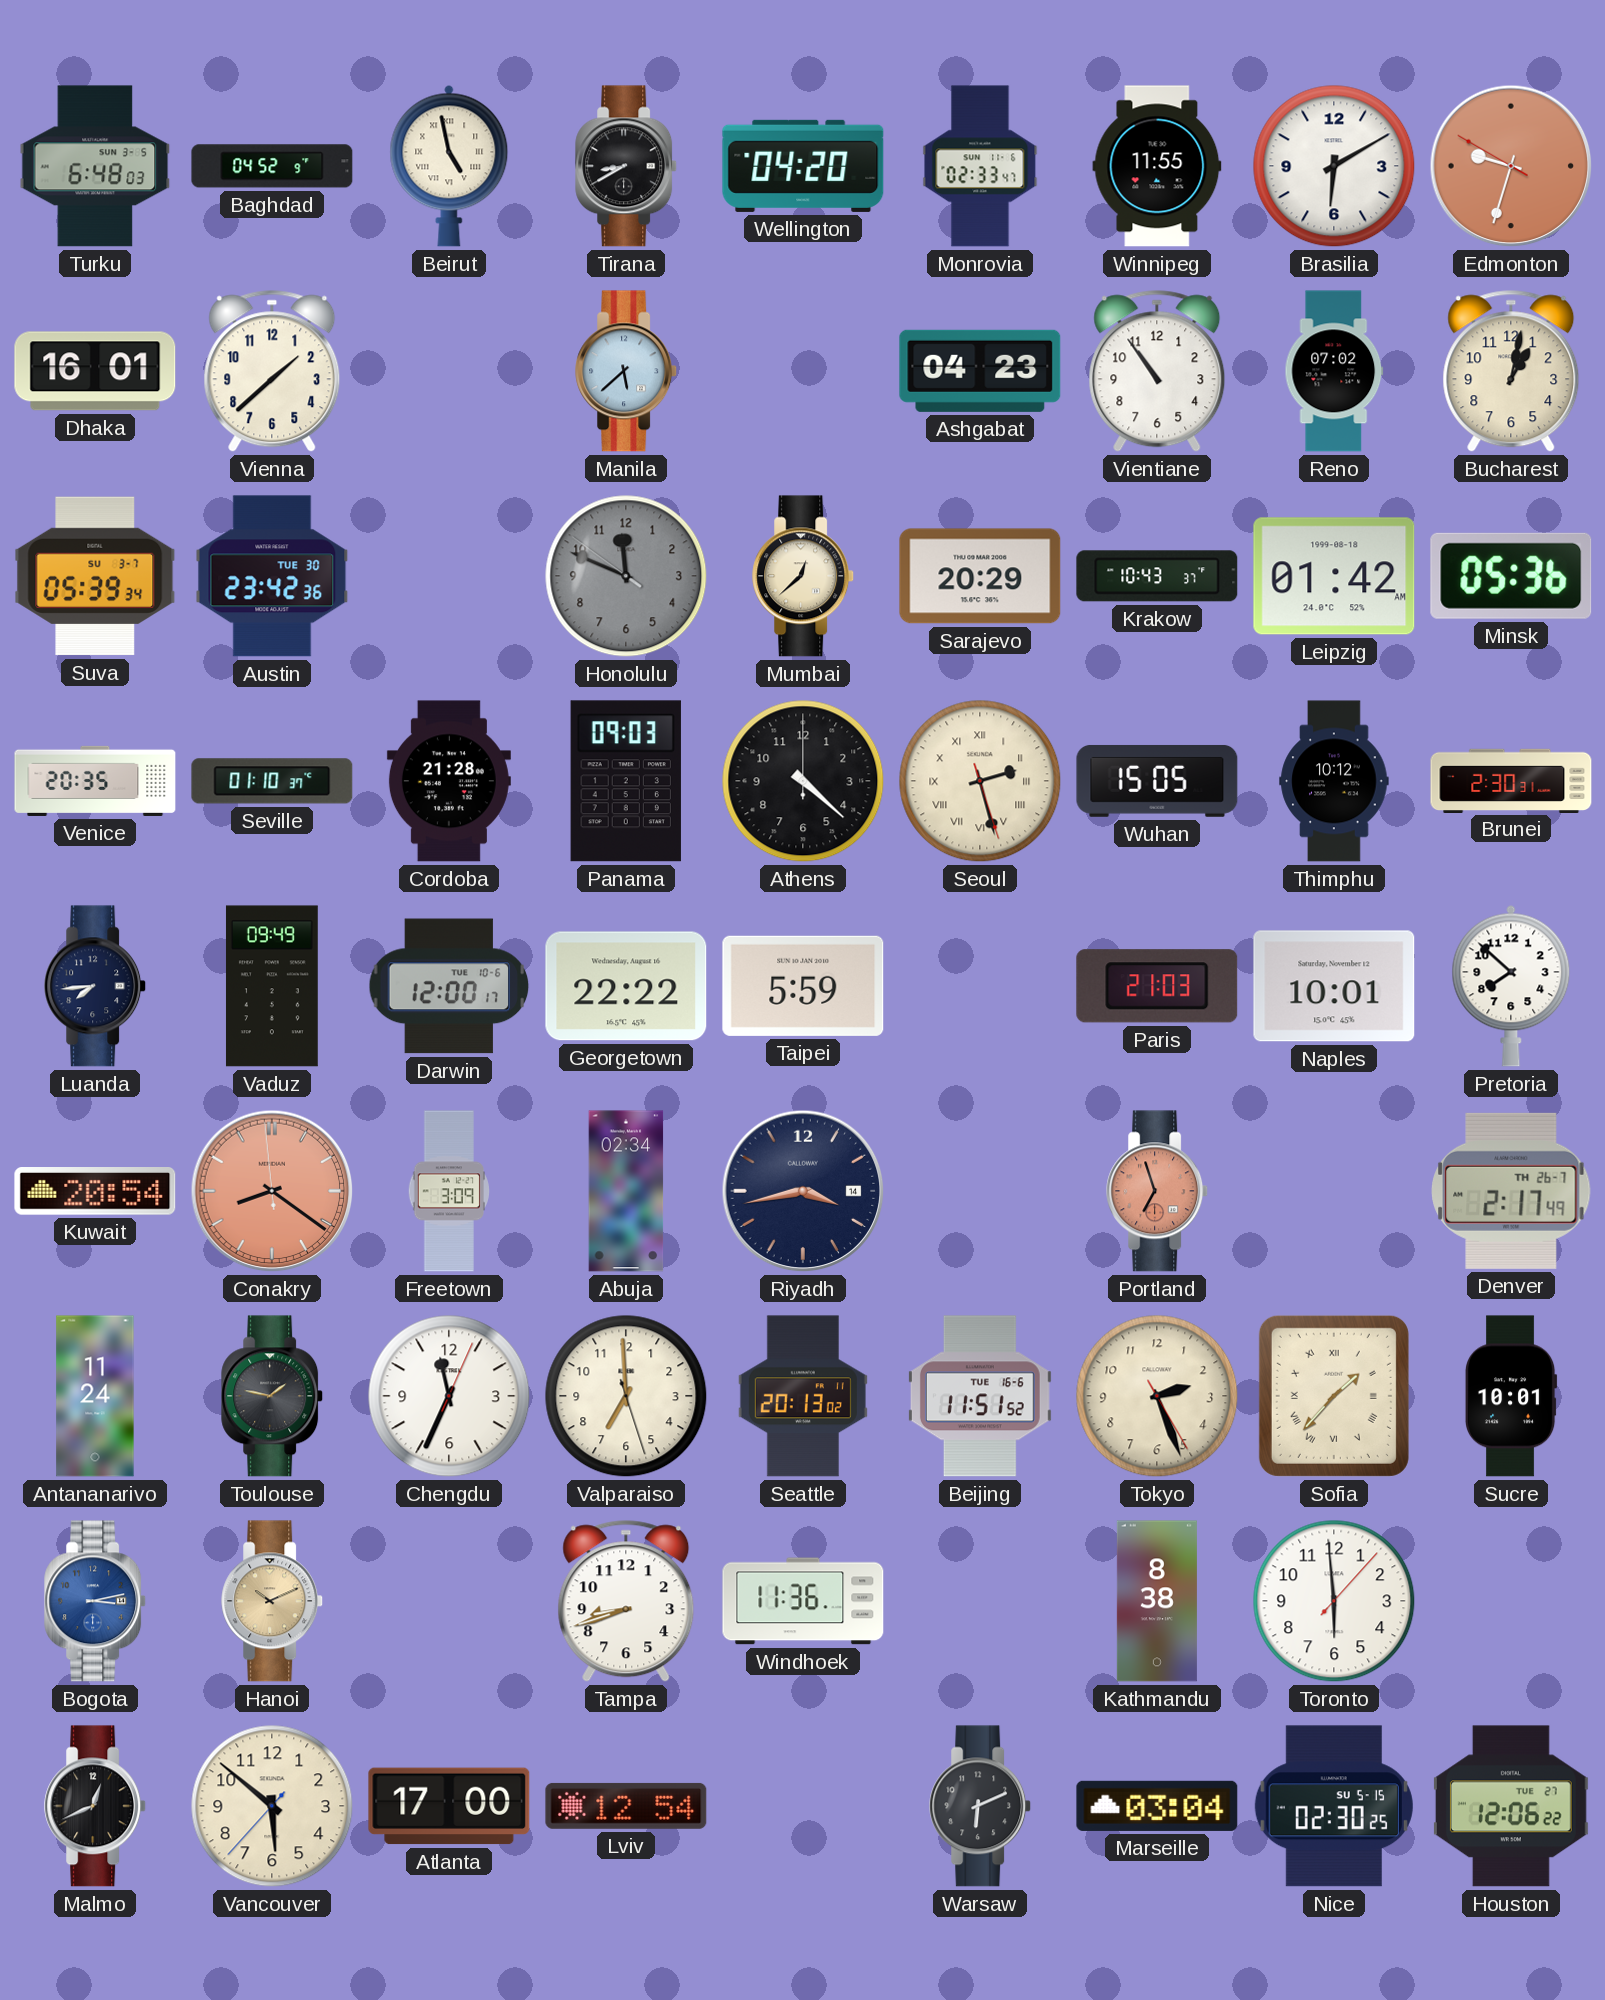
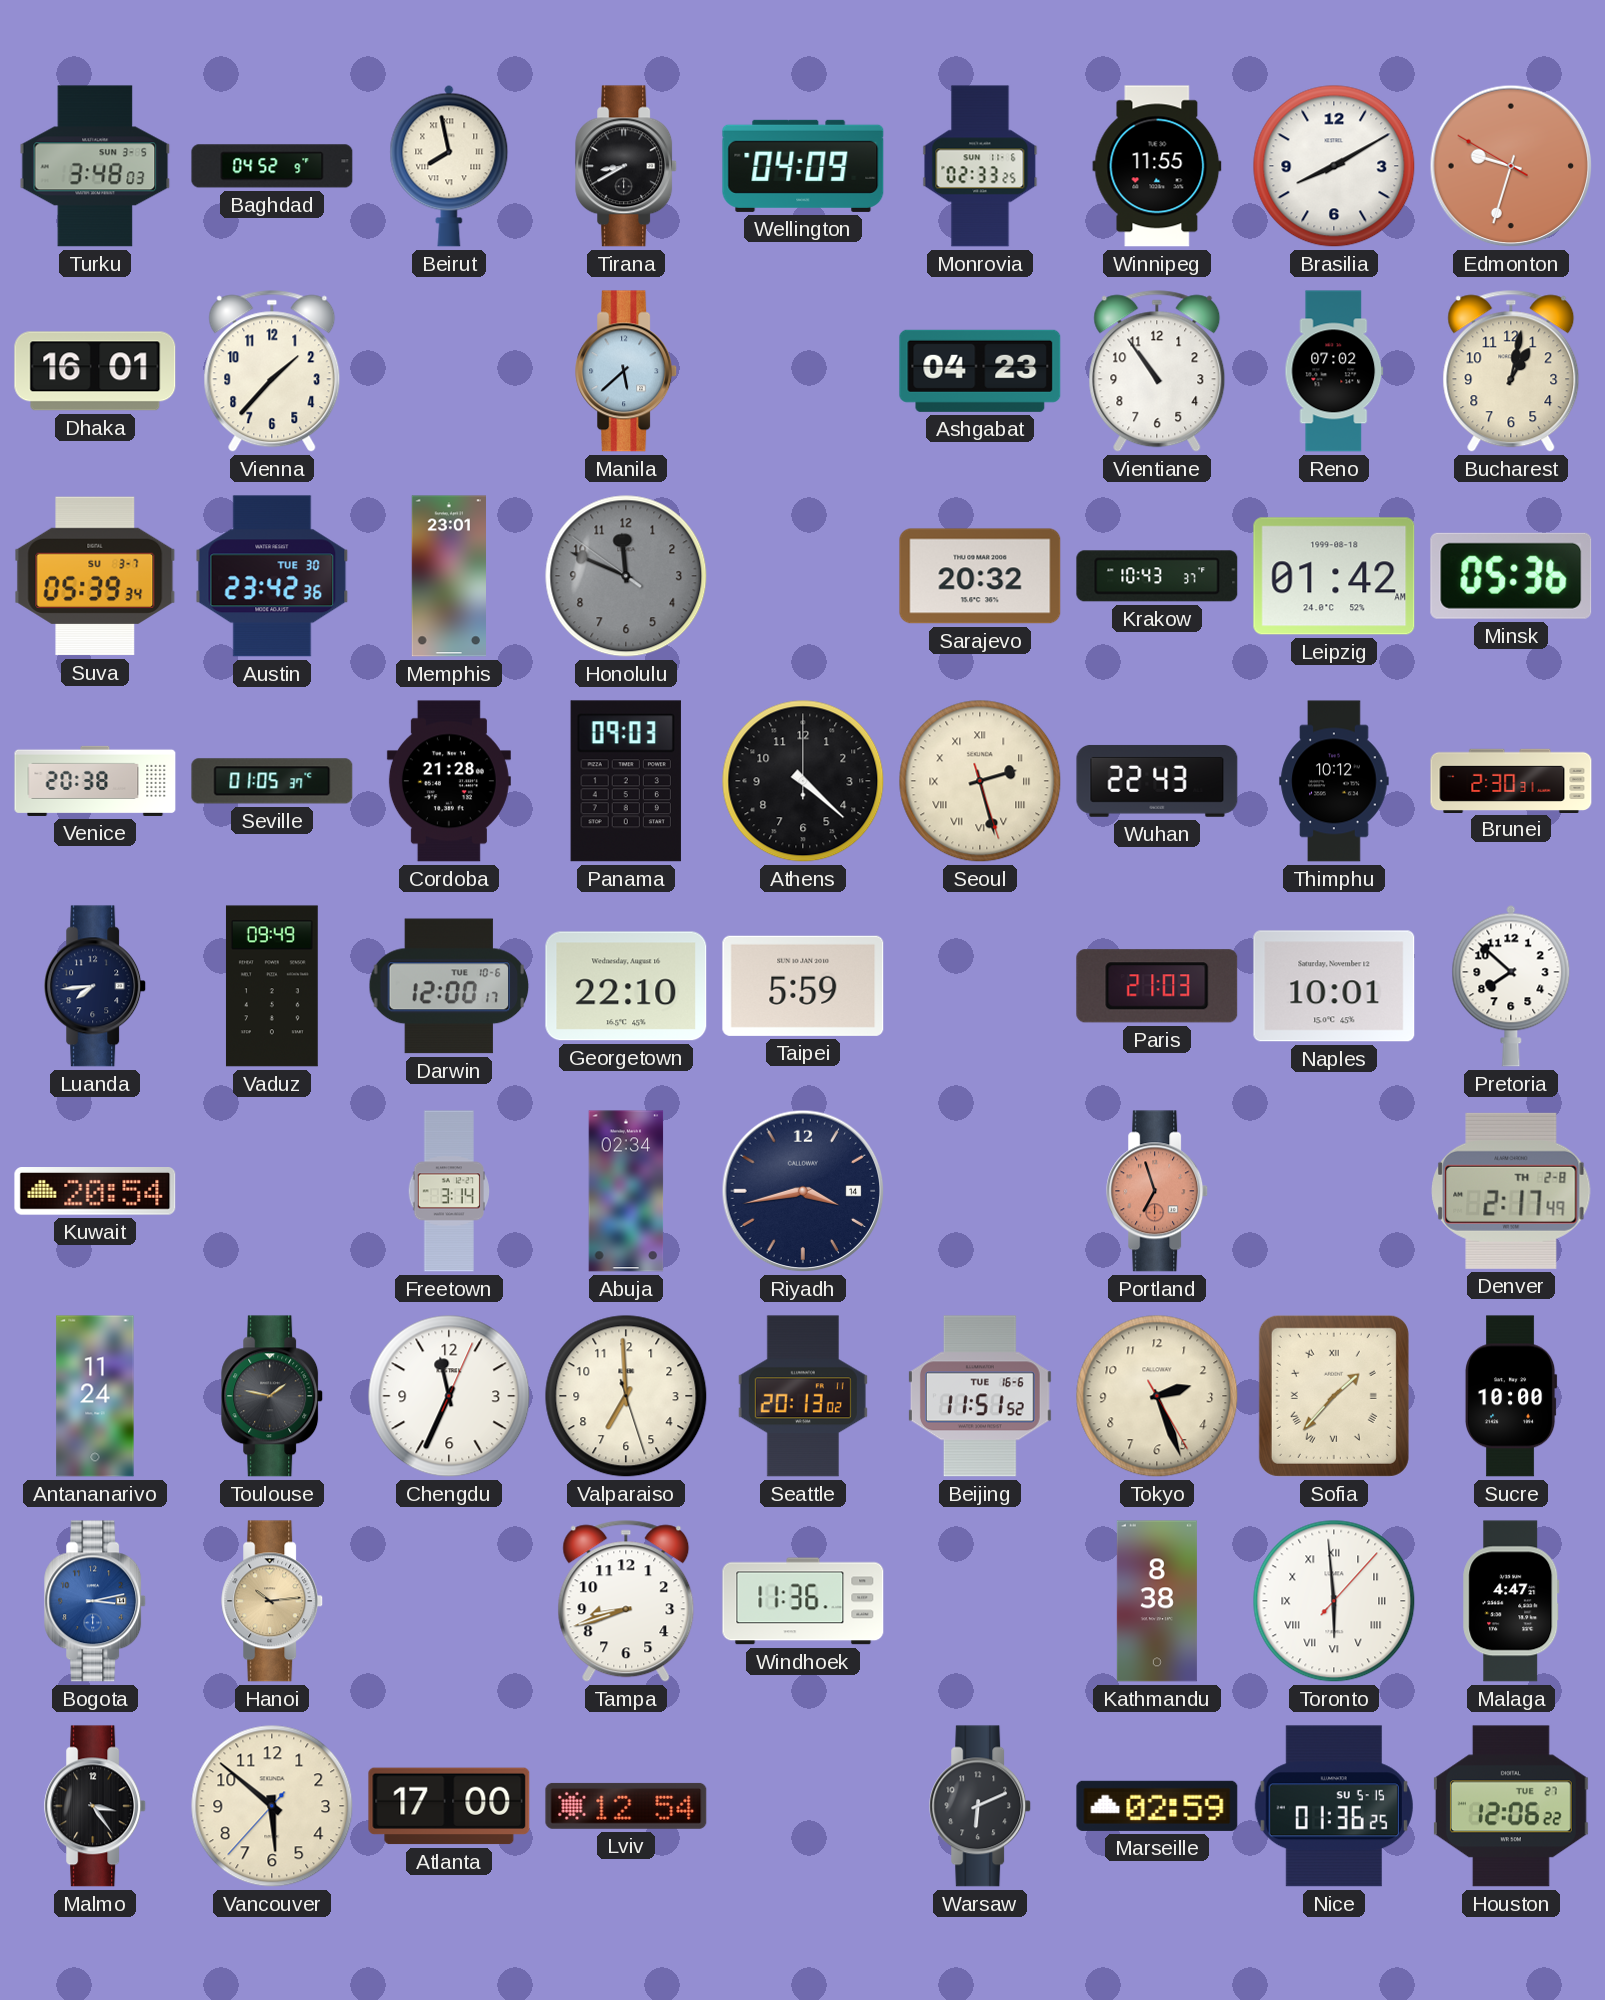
Turku: 6:48 -> 3:48 (95, 166)
Beirut: 4:58 -> 7:58 (449, 166)
Wellington: 04:20 -> 04:09 (803, 166)
Monrovia: 02:33:47 -> 02:33:25 (980, 166)
Brasilia: 6:10 -> 8:10 (1334, 166)
Vienna: 1:38 -> 1:37 (272, 371)
Memphis: none -> 23:01 (448, 576)
Mumbai: 12:38 -> none (804, 576)
Sarajevo: 20:29 -> 20:32 (980, 576)
Venice: 20:35 -> 20:38 (95, 781)
Seville: 01:10 -> 01:05 (272, 781)
Wuhan: 15:05 -> 22:43 (1157, 781)
Georgetown: 22:22 -> 22:10 (626, 986)
Conakry: 8:20 -> none (272, 1191)
Freetown: 3:09 -> 3:14 (449, 1191)
Denver date: TH 26-7 -> TH 2-8 (1511, 1191)
Sucre: 10:01 -> 10:00 (1512, 1396)
Hanoi: 10:11 -> 10:14 (273, 1601)
Toronto numerals: Arabic -> Roman (1334, 1601)
Malaga: none -> 4:47 (1511, 1601)
Malmo: 12:41 -> 3:24 (96, 1806)
Marseille: 03:04 -> 02:59 (1157, 1806)
Nice: 02:30 -> 01:36 (1334, 1806)
